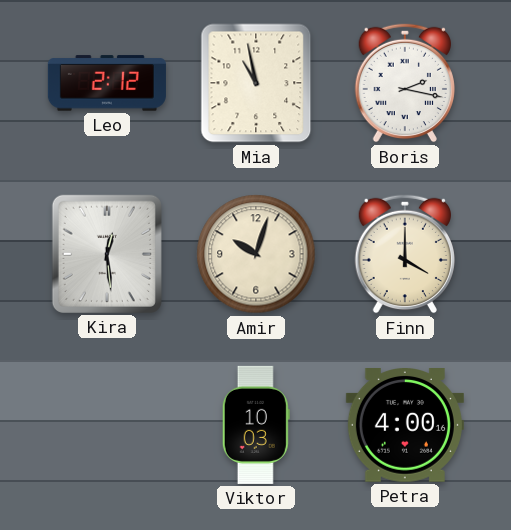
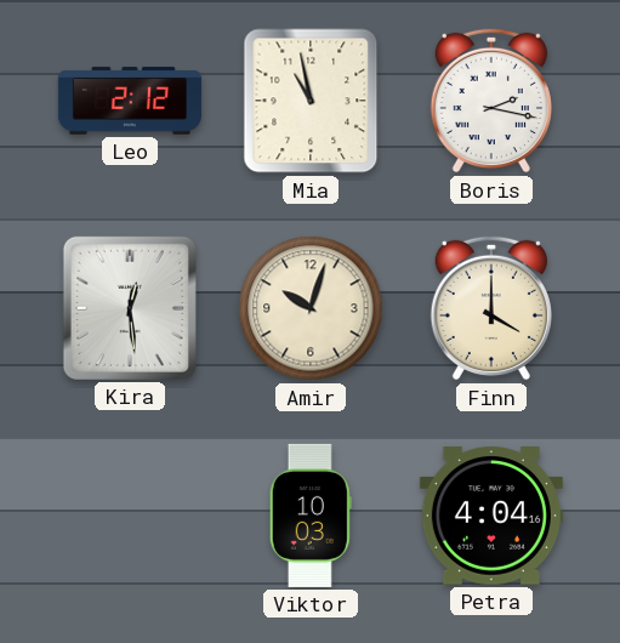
Petra: 4:00 -> 4:04 (491, 517)
